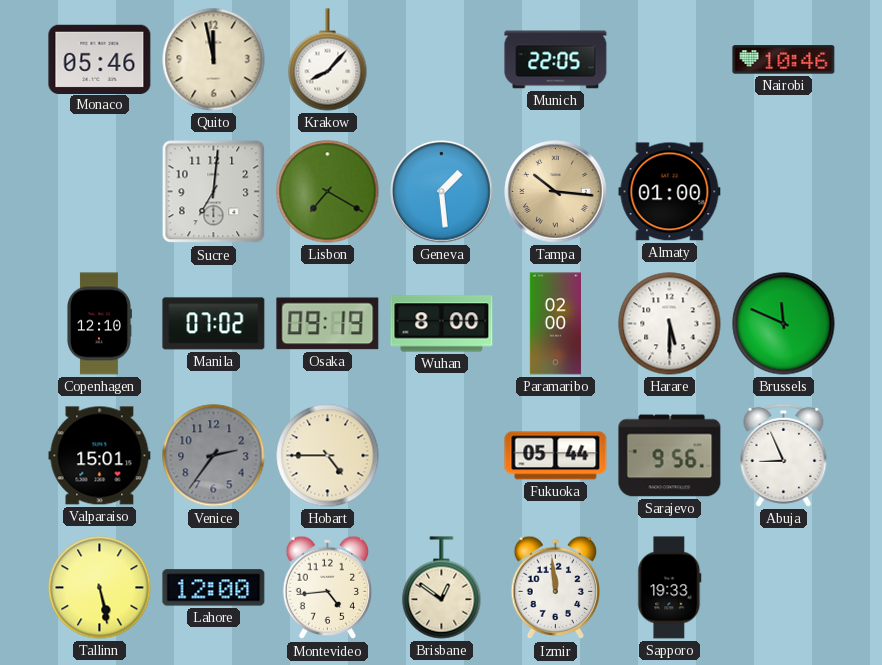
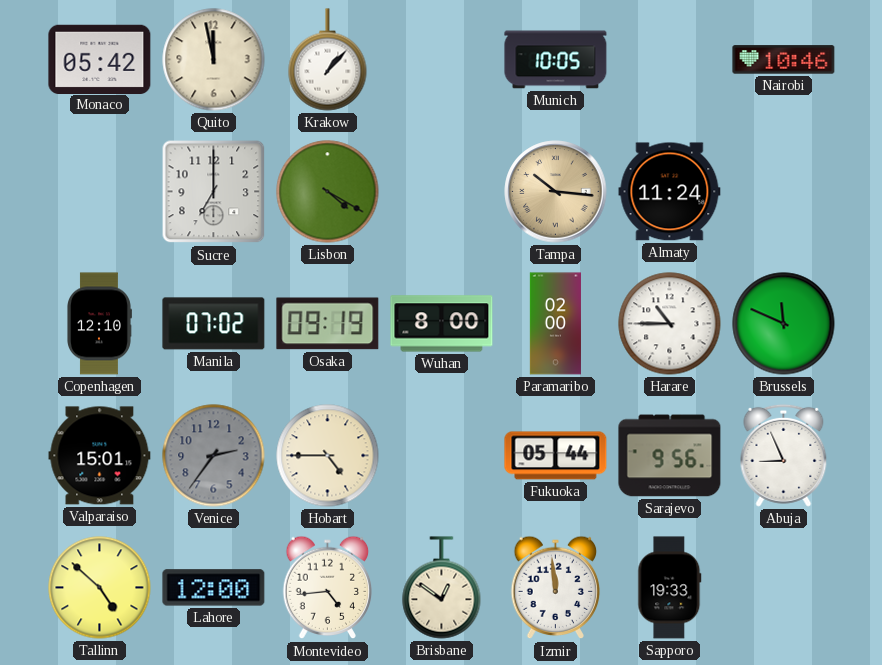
Monaco: 05:46 -> 05:42 (100, 59)
Krakow: 8:07 -> 1:07 (328, 60)
Munich: 22:05 -> 10:05 (556, 60)
Sucre: 7:01 -> 7:00 (214, 192)
Lisbon: 7:20 -> 4:20 (328, 192)
Geneva: 1:29 -> none (442, 192)
Almaty: 01:00 -> 11:24 (670, 192)
Harare: 5:30 -> 10:45 (670, 324)
Tallinn: 5:28 -> 4:52 (100, 588)
